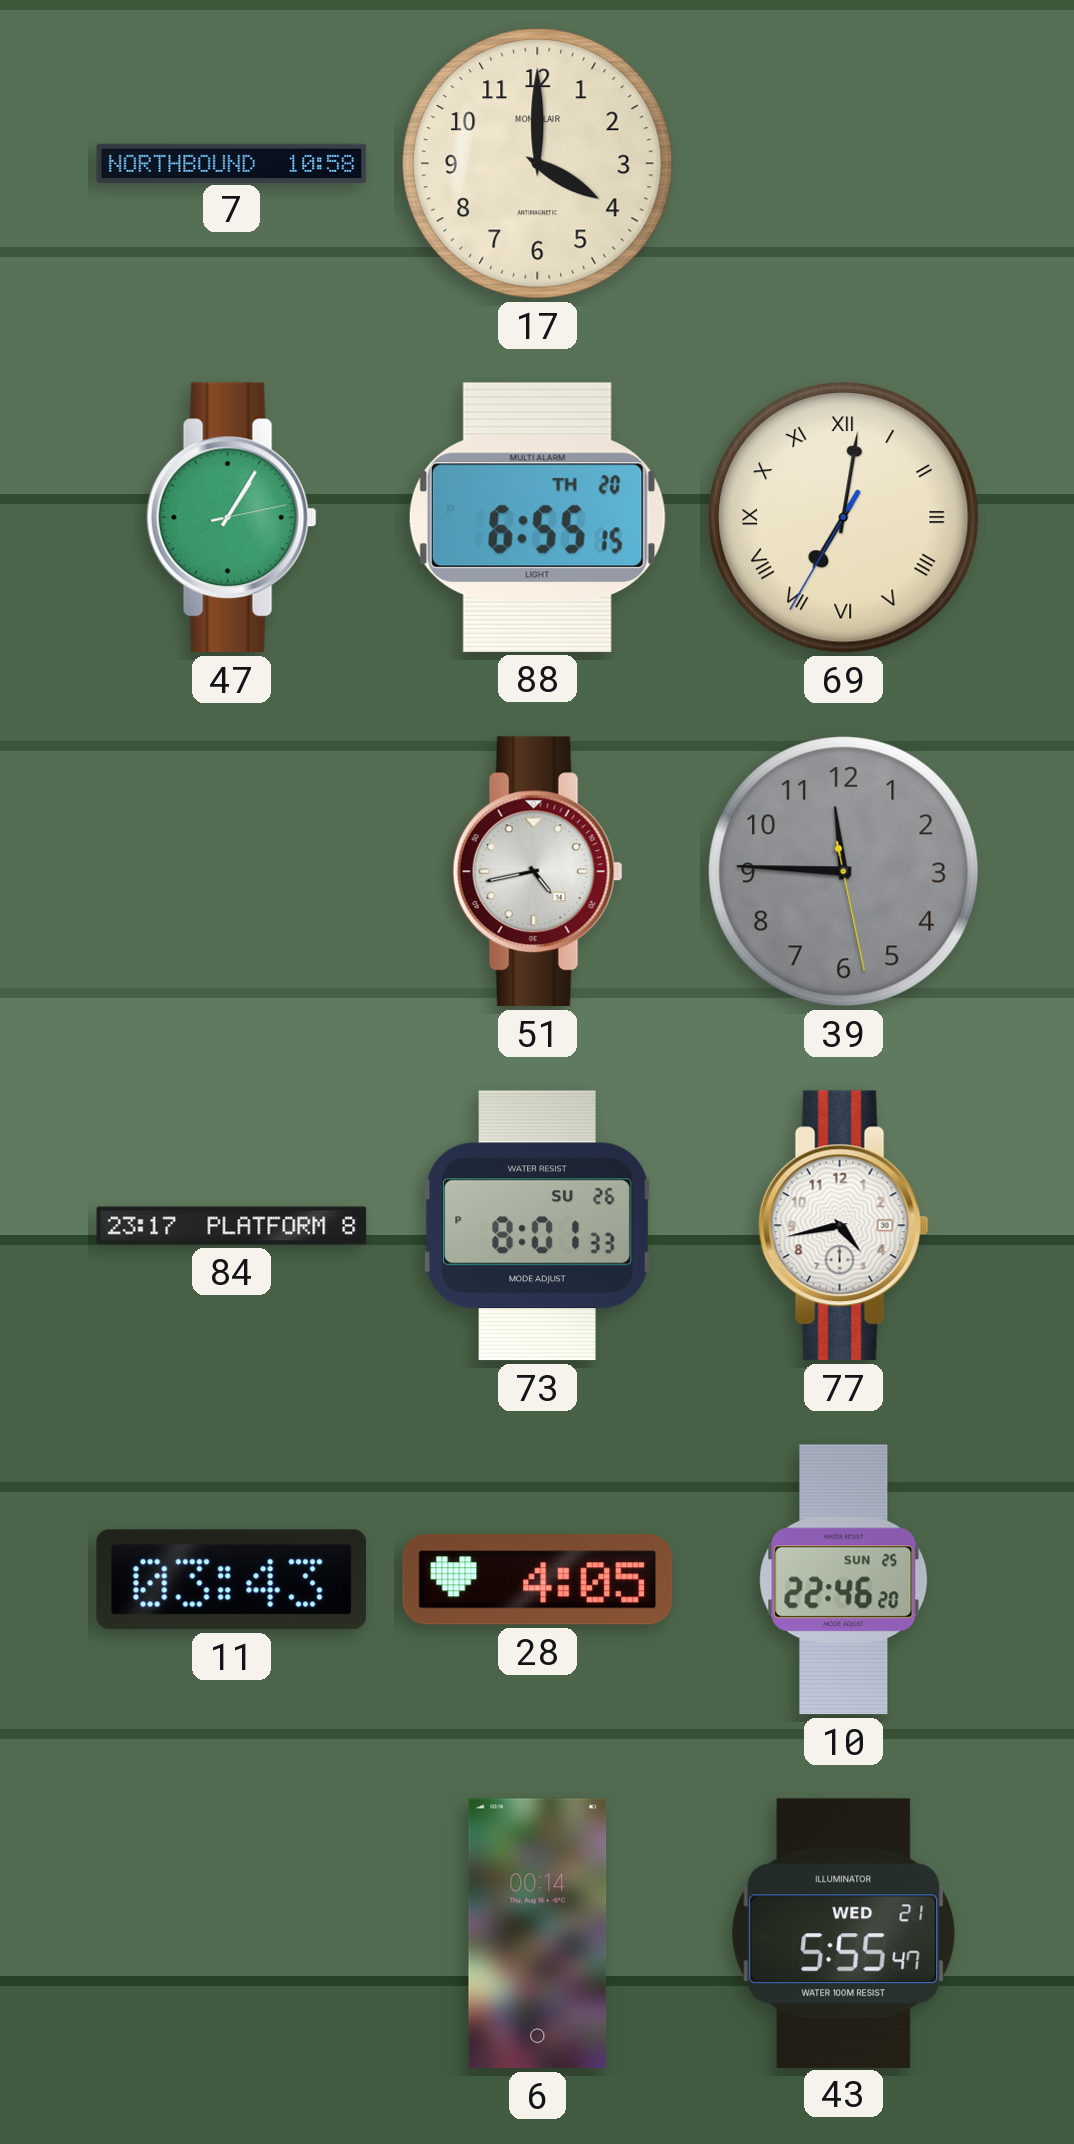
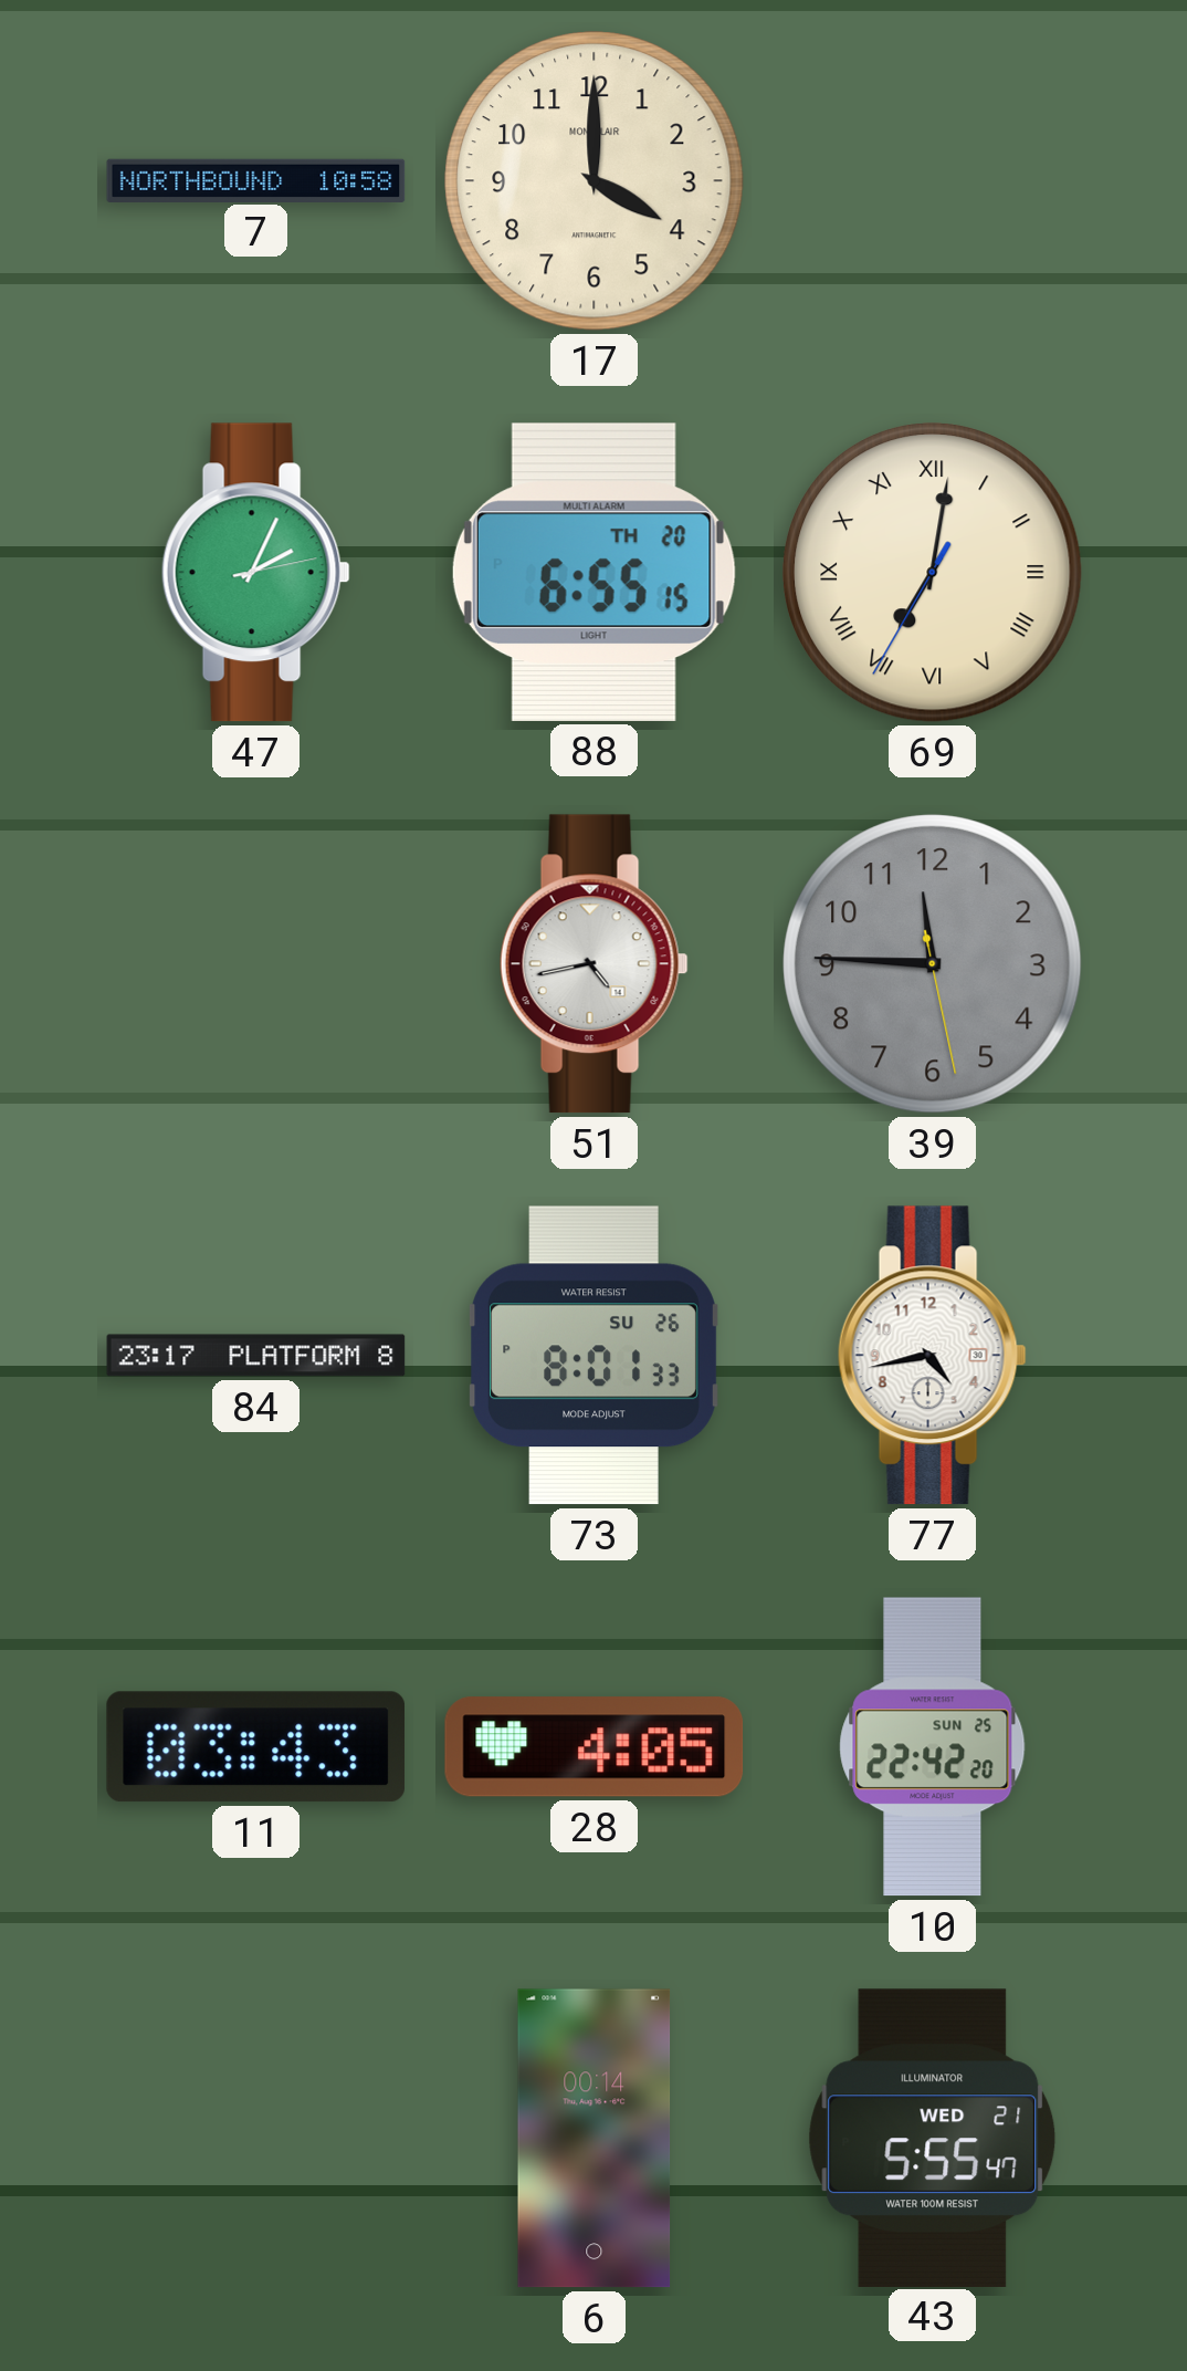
47: 1:05 -> 2:04 (255, 573)
10: 22:46 -> 22:42 (933, 1747)
